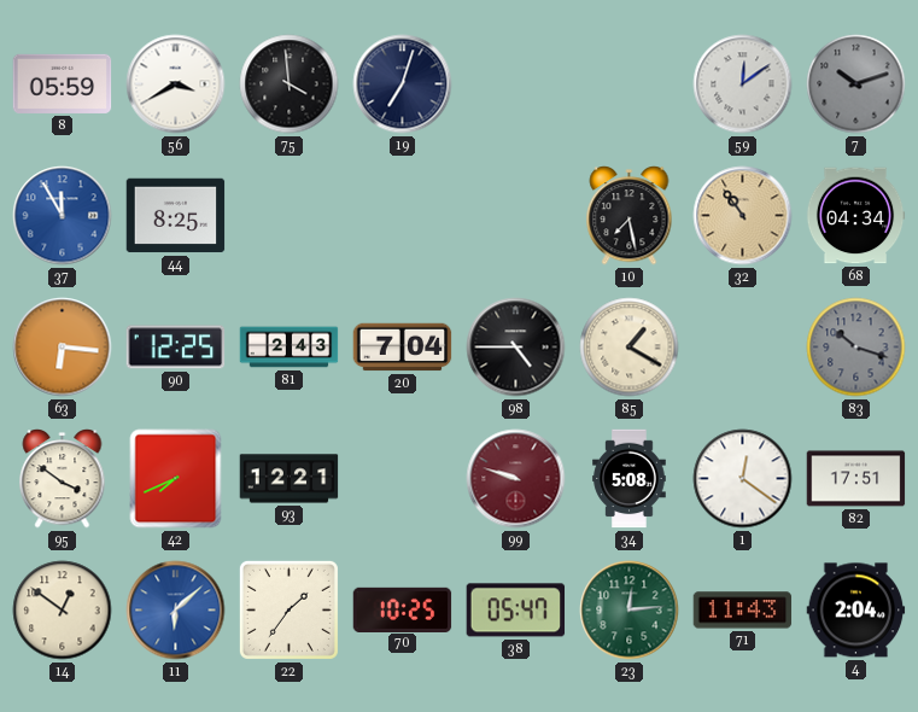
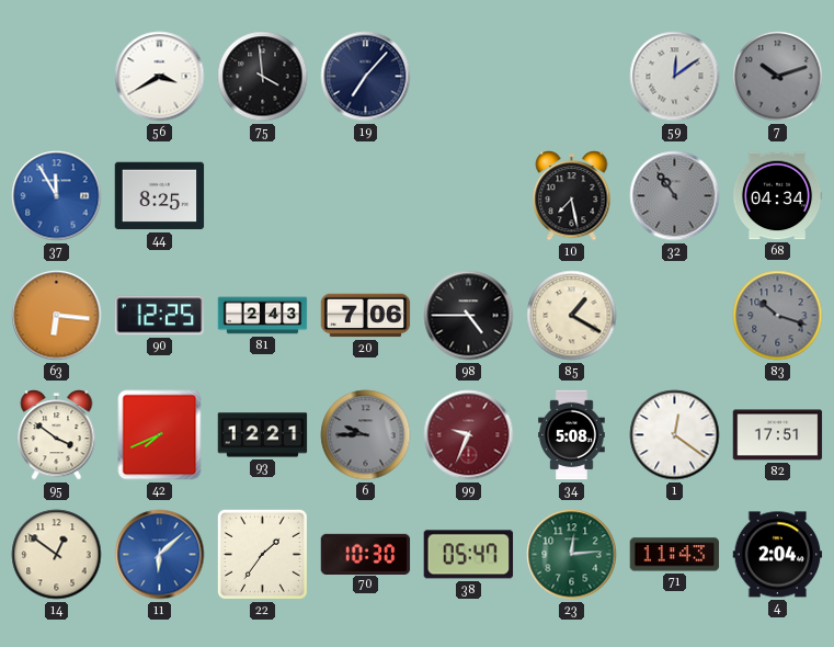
8: 05:59 -> none (63, 83)
19: 7:03 -> 7:07 (366, 77)
32 dial: champagne -> grey (675, 196)
20: 7:04 -> 7:06 (366, 316)
6: none -> 9:45 (366, 435)
99: 9:48 -> 9:34 (469, 435)
70: 10:25 -> 10:30 (366, 554)
